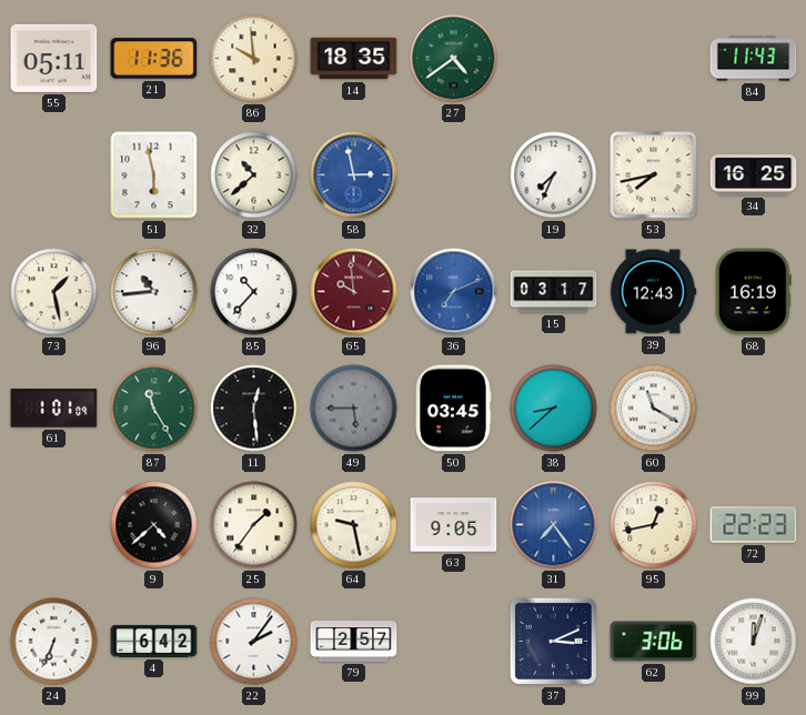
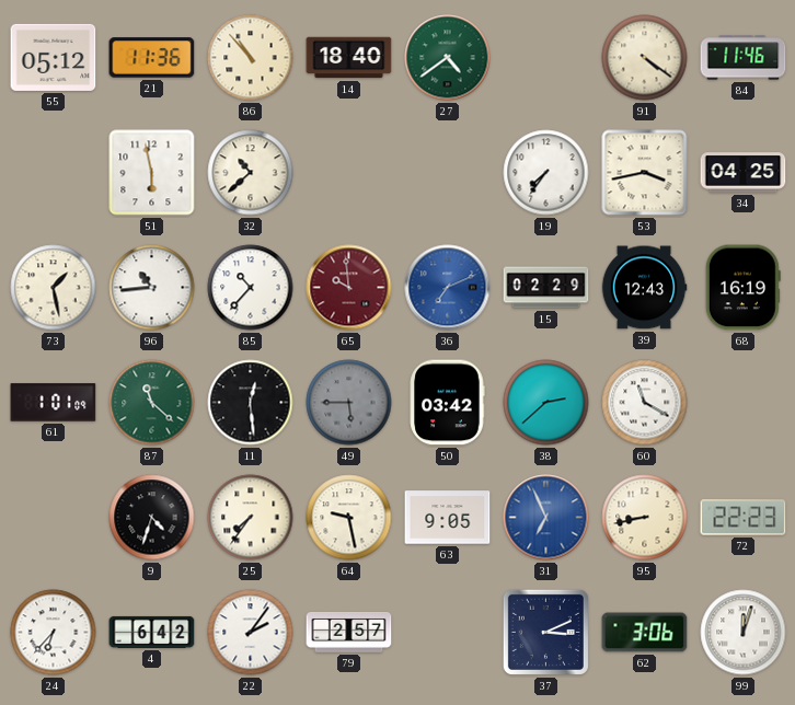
55: 05:11 -> 05:12 (54, 57)
86: 9:59 -> 10:53 (251, 58)
14: 18:35 -> 18:40 (349, 58)
91: none -> 4:21 (645, 58)
84: 11:43 -> 11:46 (744, 58)
58: 2:58 -> none (354, 175)
19: 7:34 -> 7:36 (546, 173)
53: 7:43 -> 3:43 (645, 173)
34: 16:25 -> 04:25 (744, 173)
15: 03:17 -> 02:29 (546, 288)
87: 11:25 -> 11:22 (152, 403)
50: 03:45 -> 03:42 (447, 403)
38: 8:38 -> 2:38 (546, 403)
9: 4:38 -> 4:33 (152, 518)
25: 1:36 -> 7:36 (251, 518)
31: 7:24 -> 6:56 (546, 518)
95: 12:43 -> 8:43 (645, 518)
24: 6:34 -> 6:37 (54, 633)
